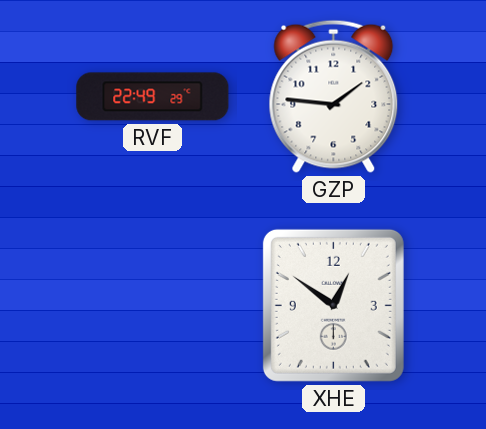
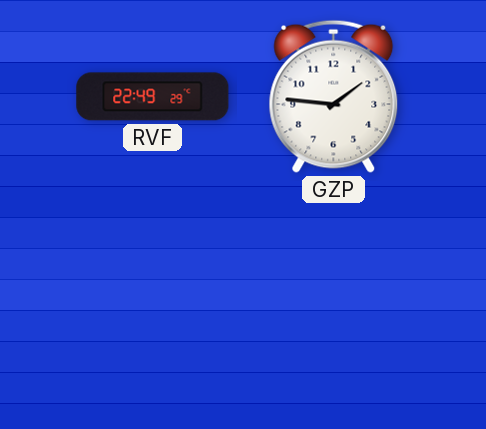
XHE: 12:51 -> none (333, 305)
